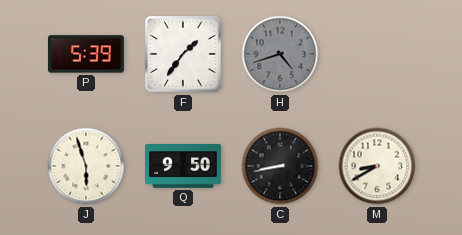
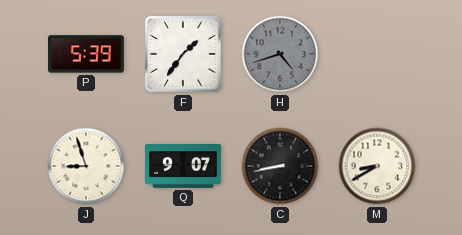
J: 5:57 -> 8:57 (86, 166)
Q: 9:50 -> 9:07 (184, 167)
